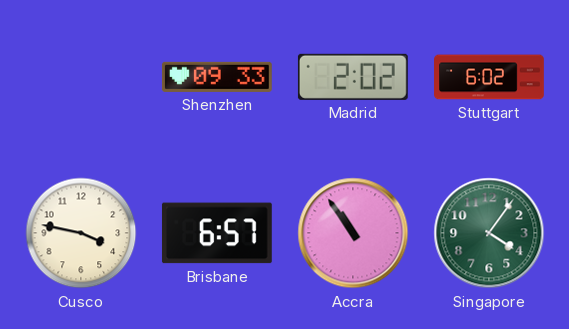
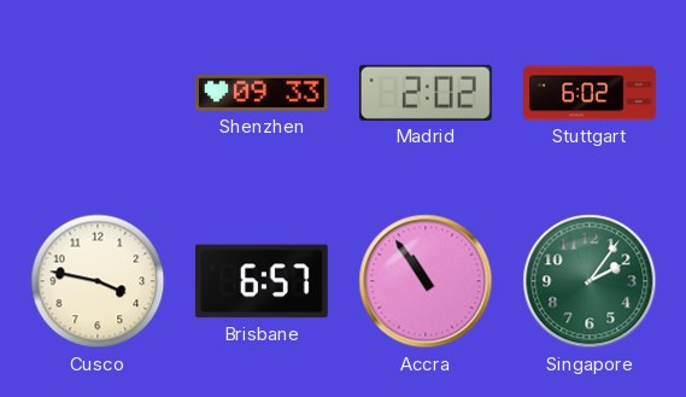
Singapore: 4:06 -> 2:06 (590, 281)
